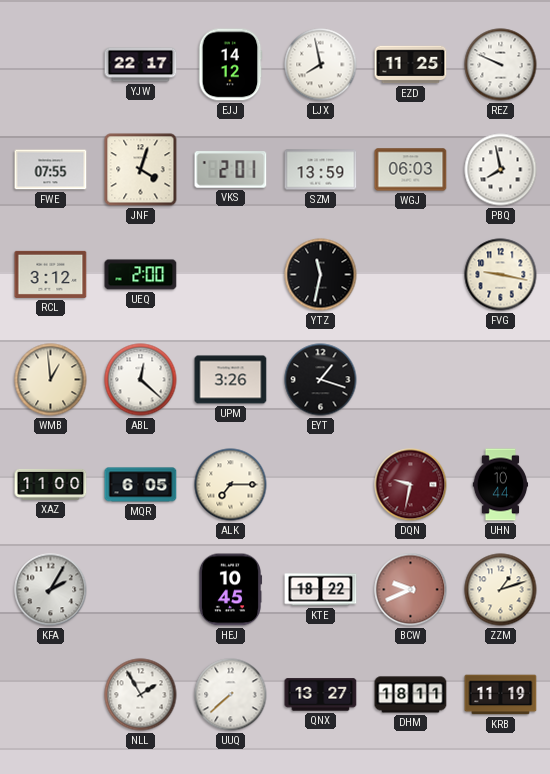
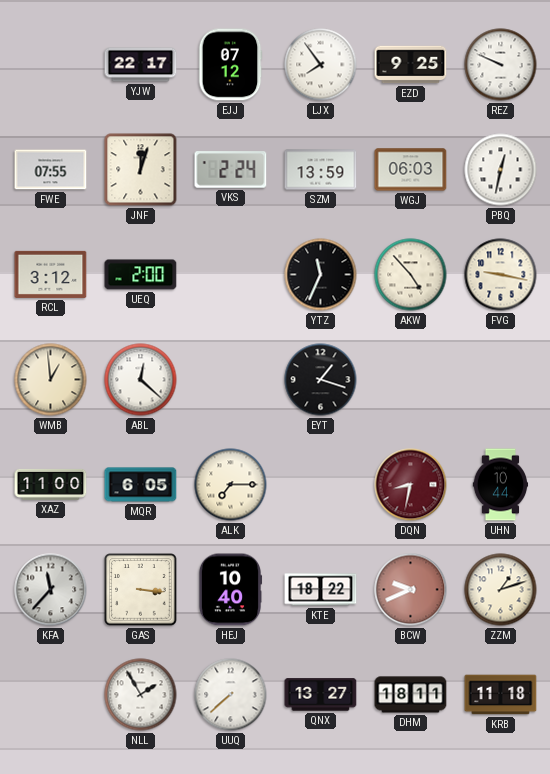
EJJ: 14:12 -> 07:12 (230, 65)
LJX: 7:58 -> 7:54 (321, 65)
EZD: 11:25 -> 9:25 (411, 65)
JNF: 4:03 -> 12:03 (141, 170)
VKS: 2:01 -> 2:24 (231, 170)
PBQ: 7:58 -> 12:32 (501, 170)
YTZ: 11:32 -> 11:34 (321, 275)
AKW: none -> 4:53 (411, 275)
UPM: 3:26 -> none (231, 380)
DQN: 9:32 -> 8:32 (411, 485)
KFA: 2:05 -> 11:37 (51, 590)
GAS: none -> 3:16 (141, 590)
HEJ: 10:45 -> 10:40 (230, 590)
KRB: 11:19 -> 11:18 (501, 695)
